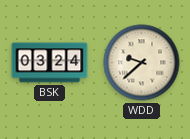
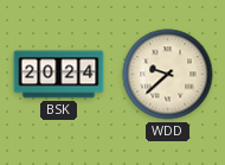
BSK: 03:24 -> 20:24 (59, 75)
